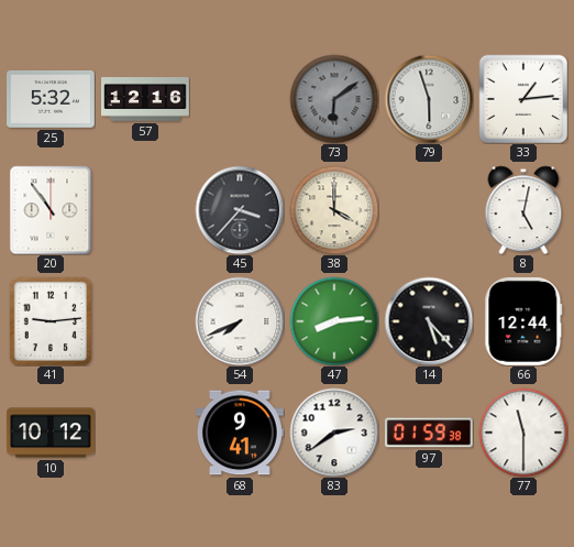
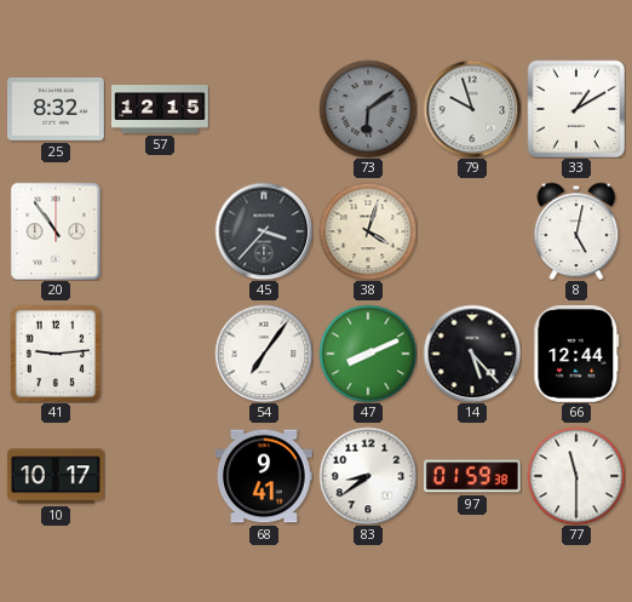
25: 5:32 -> 8:32 (57, 109)
57: 12:16 -> 12:15 (161, 110)
79: 5:57 -> 9:57 (472, 109)
33: 1:14 -> 1:10 (576, 109)
38: 4:00 -> 4:03 (368, 231)
54: 7:41 -> 7:06 (264, 354)
47: 8:14 -> 8:11 (368, 354)
10: 10:12 -> 10:17 (56, 476)
83: 2:39 -> 8:39 (368, 476)
